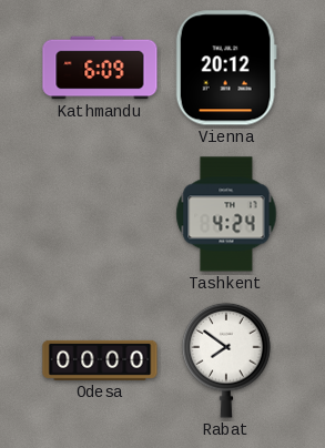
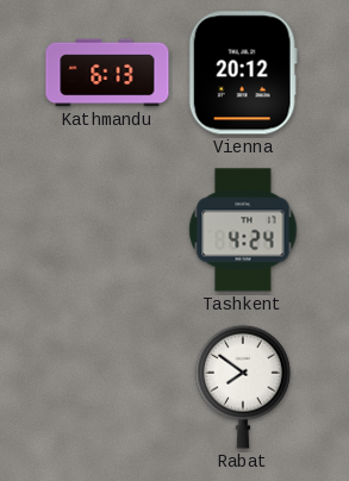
Kathmandu: 6:09 -> 6:13 (107, 73)
Odesa: 00:00 -> none (100, 360)
